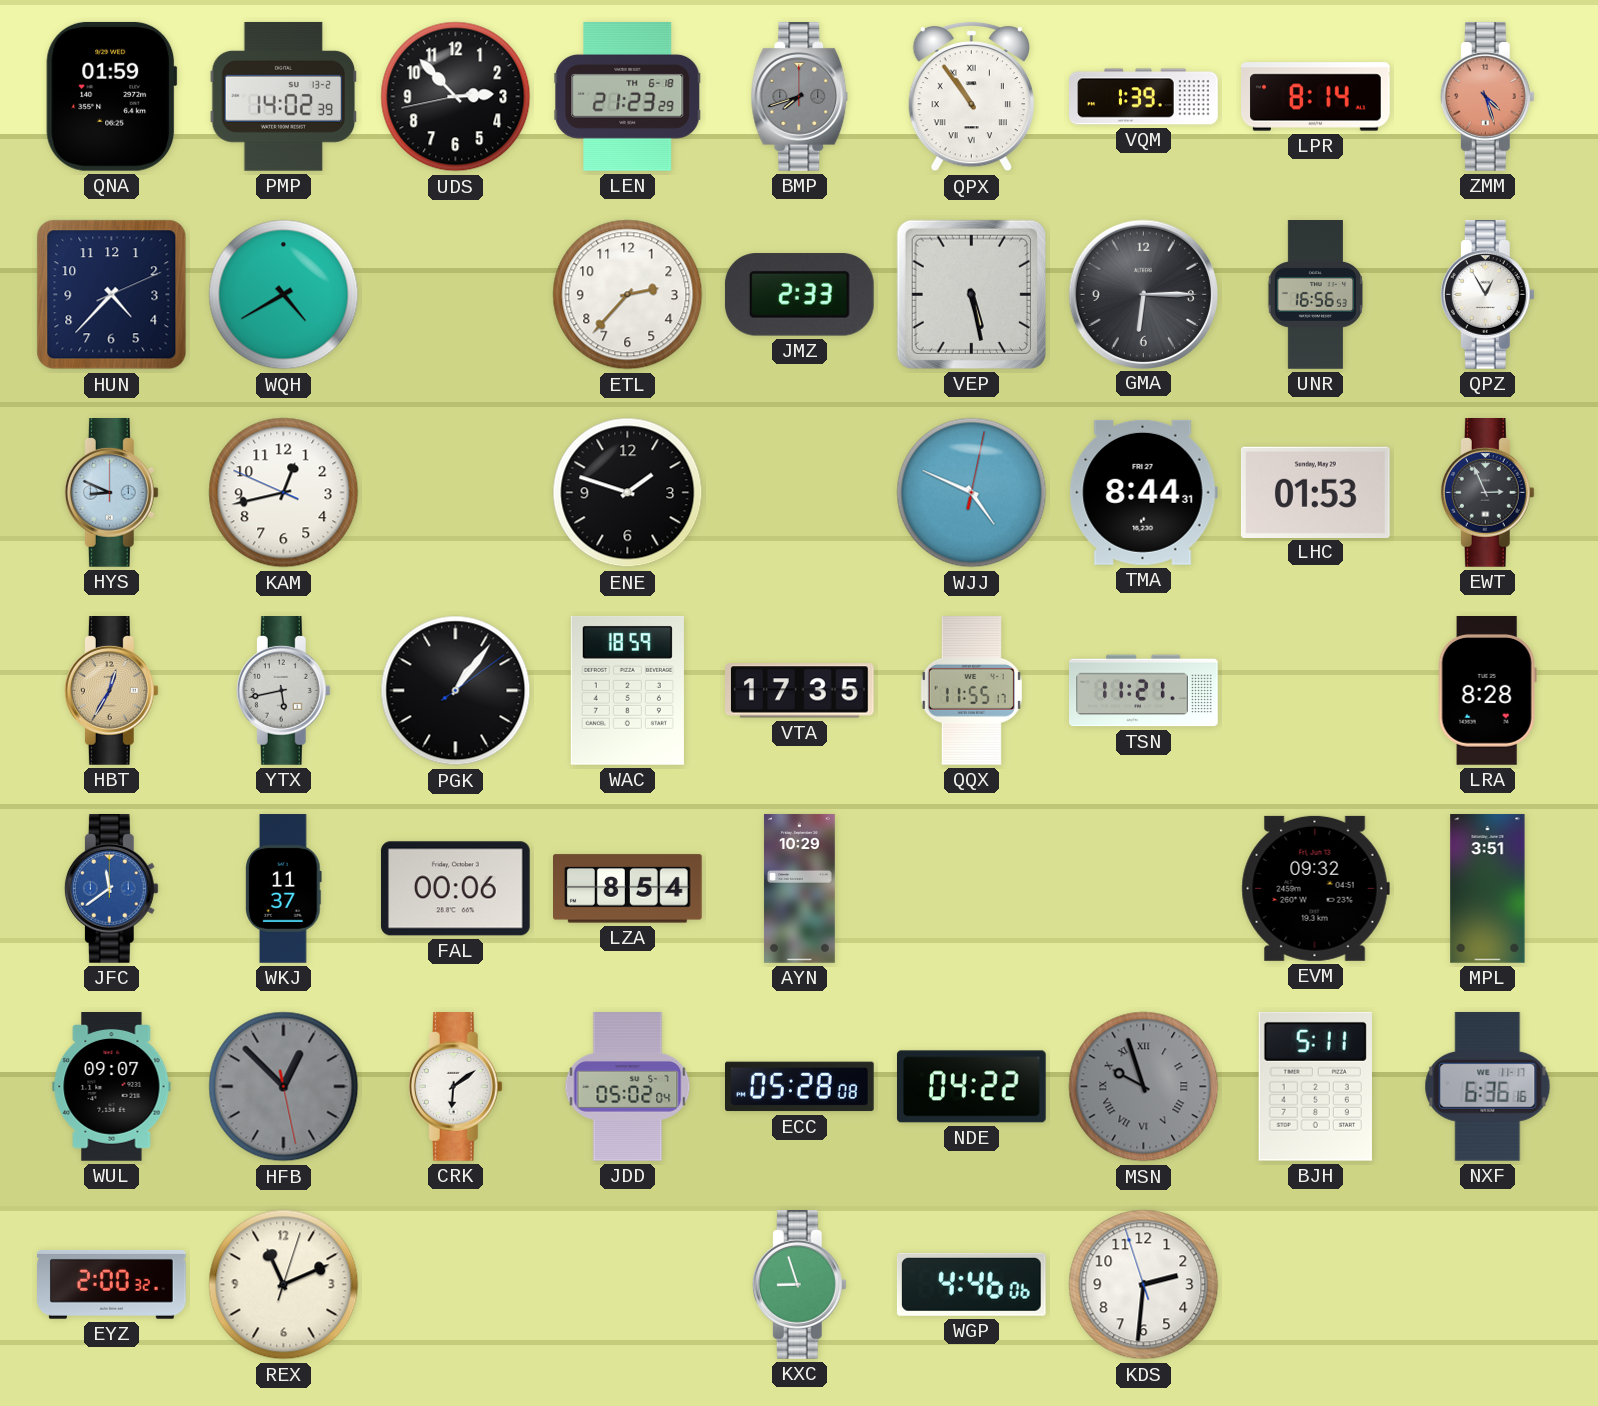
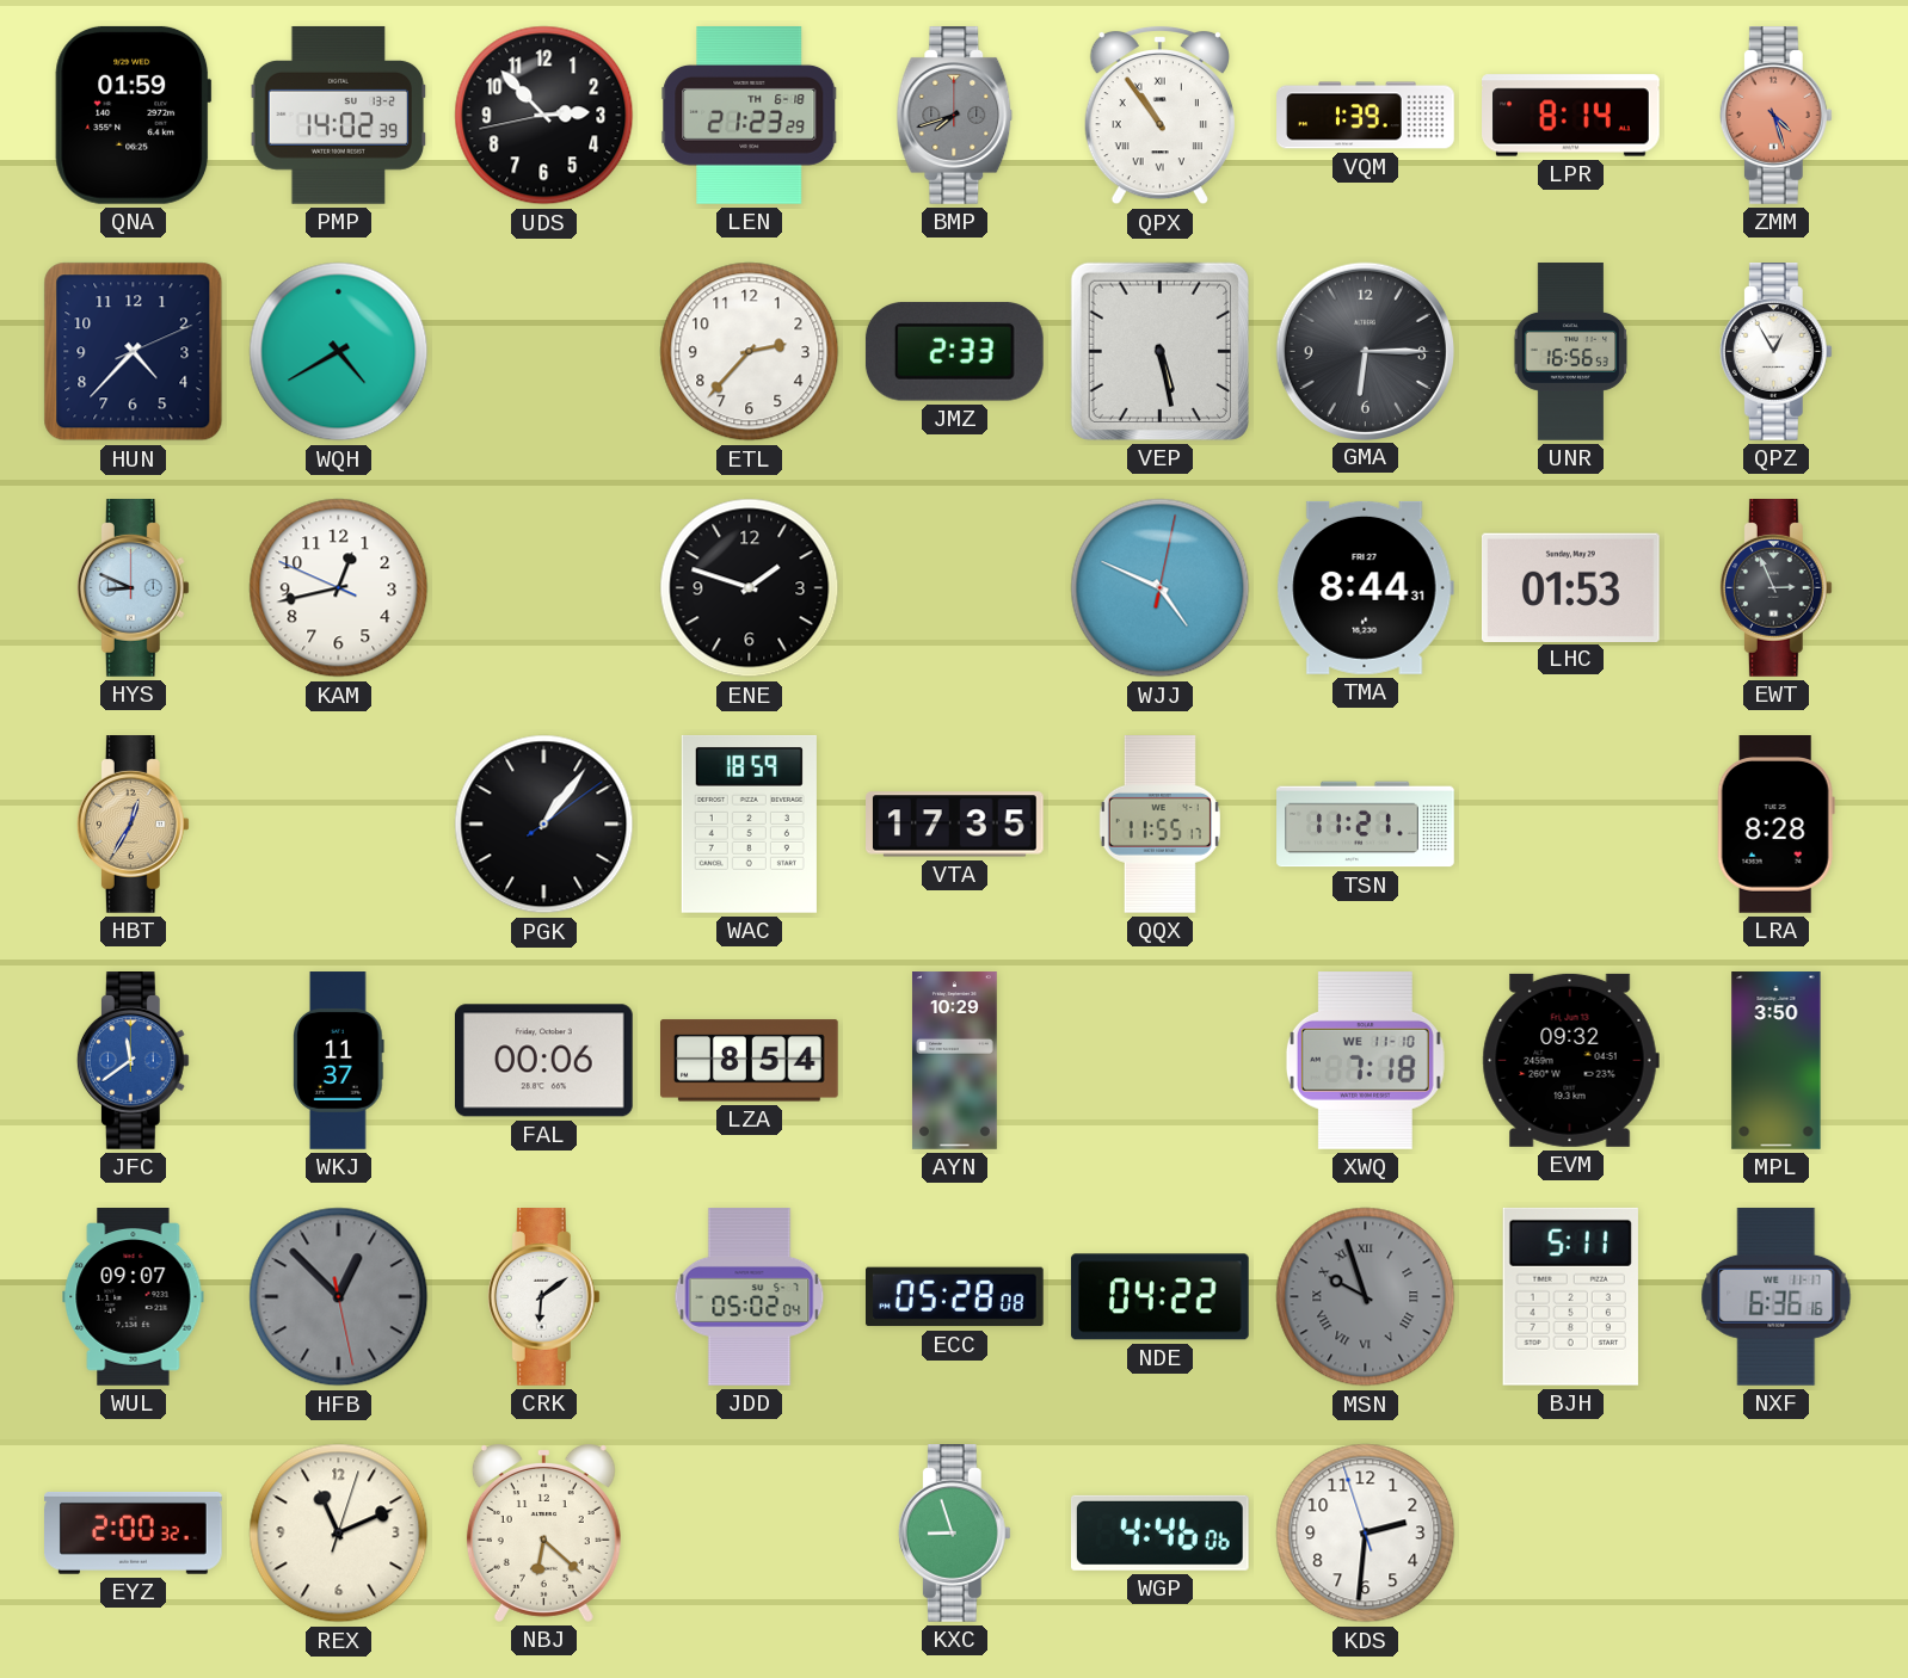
YTX: 5:43 -> none (283, 691)
XWQ: none -> 7:18 (1365, 1061)
MPL: 3:51 -> 3:50 (1777, 1061)
NBJ: none -> 6:22 (543, 1534)
